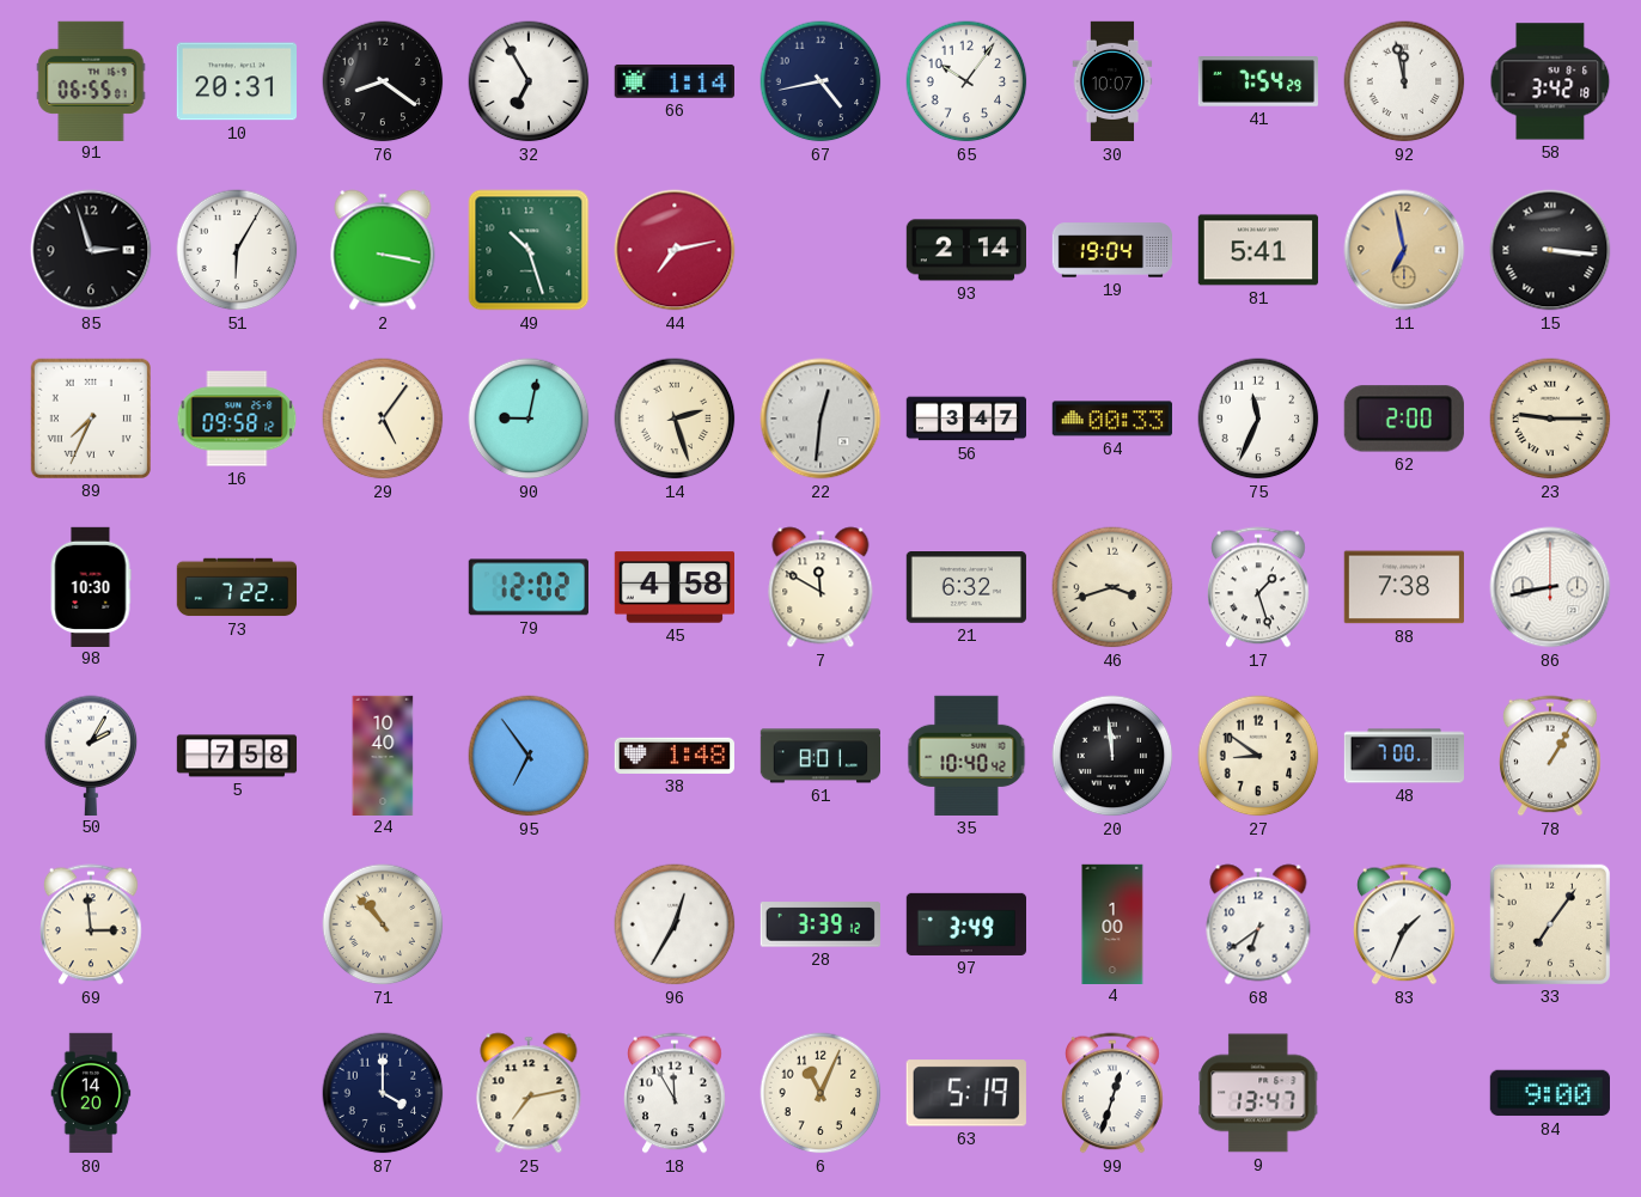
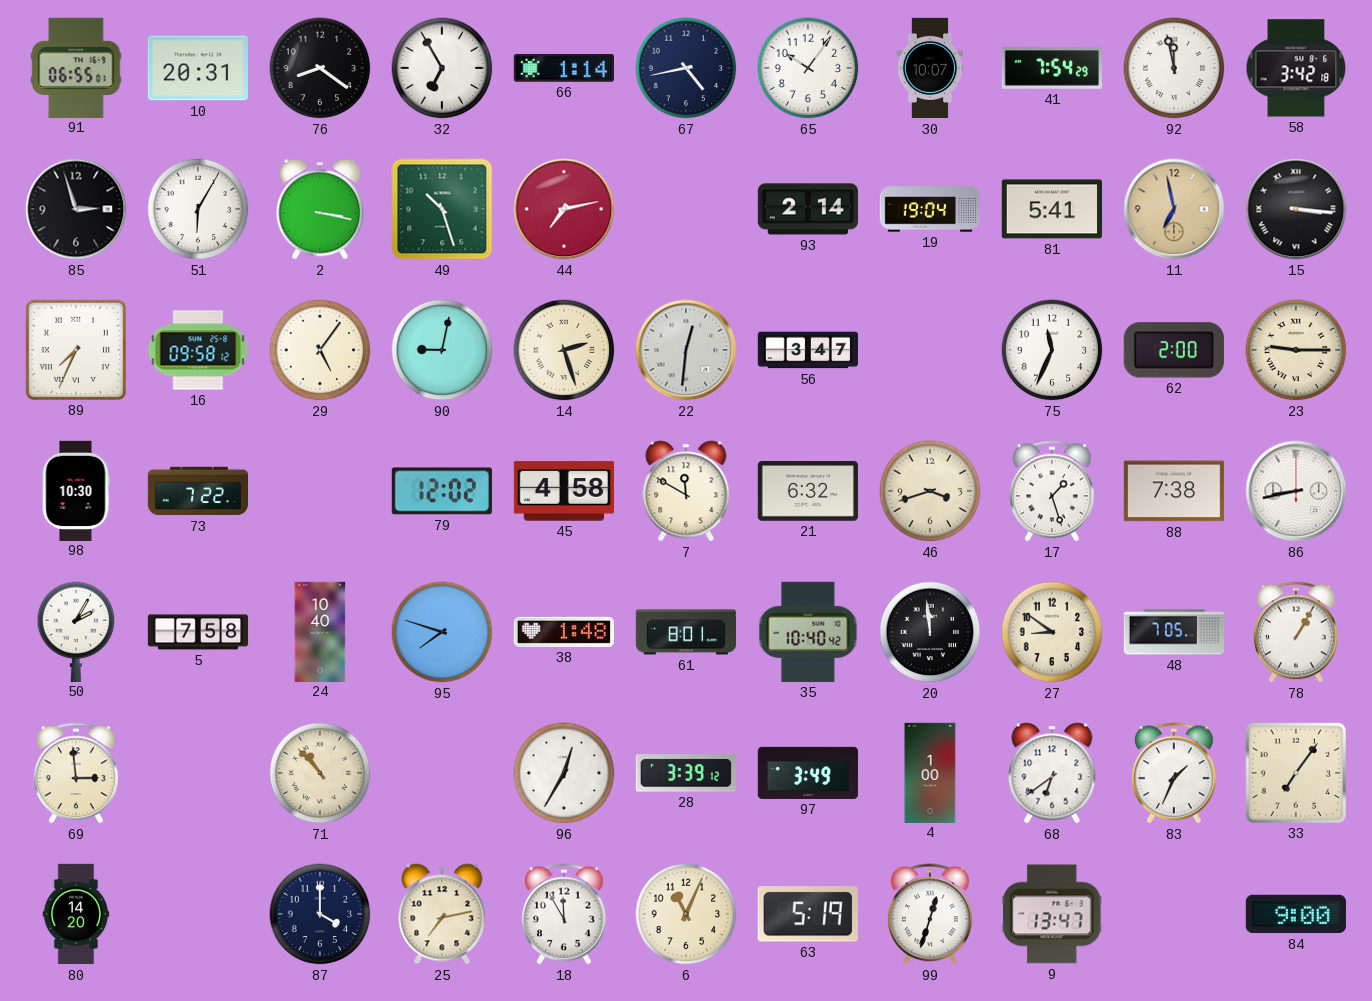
64: 00:33 -> none (1112, 419)
95: 6:54 -> 7:48 (442, 632)
48: 7:00 -> 7:05 (1173, 632)
